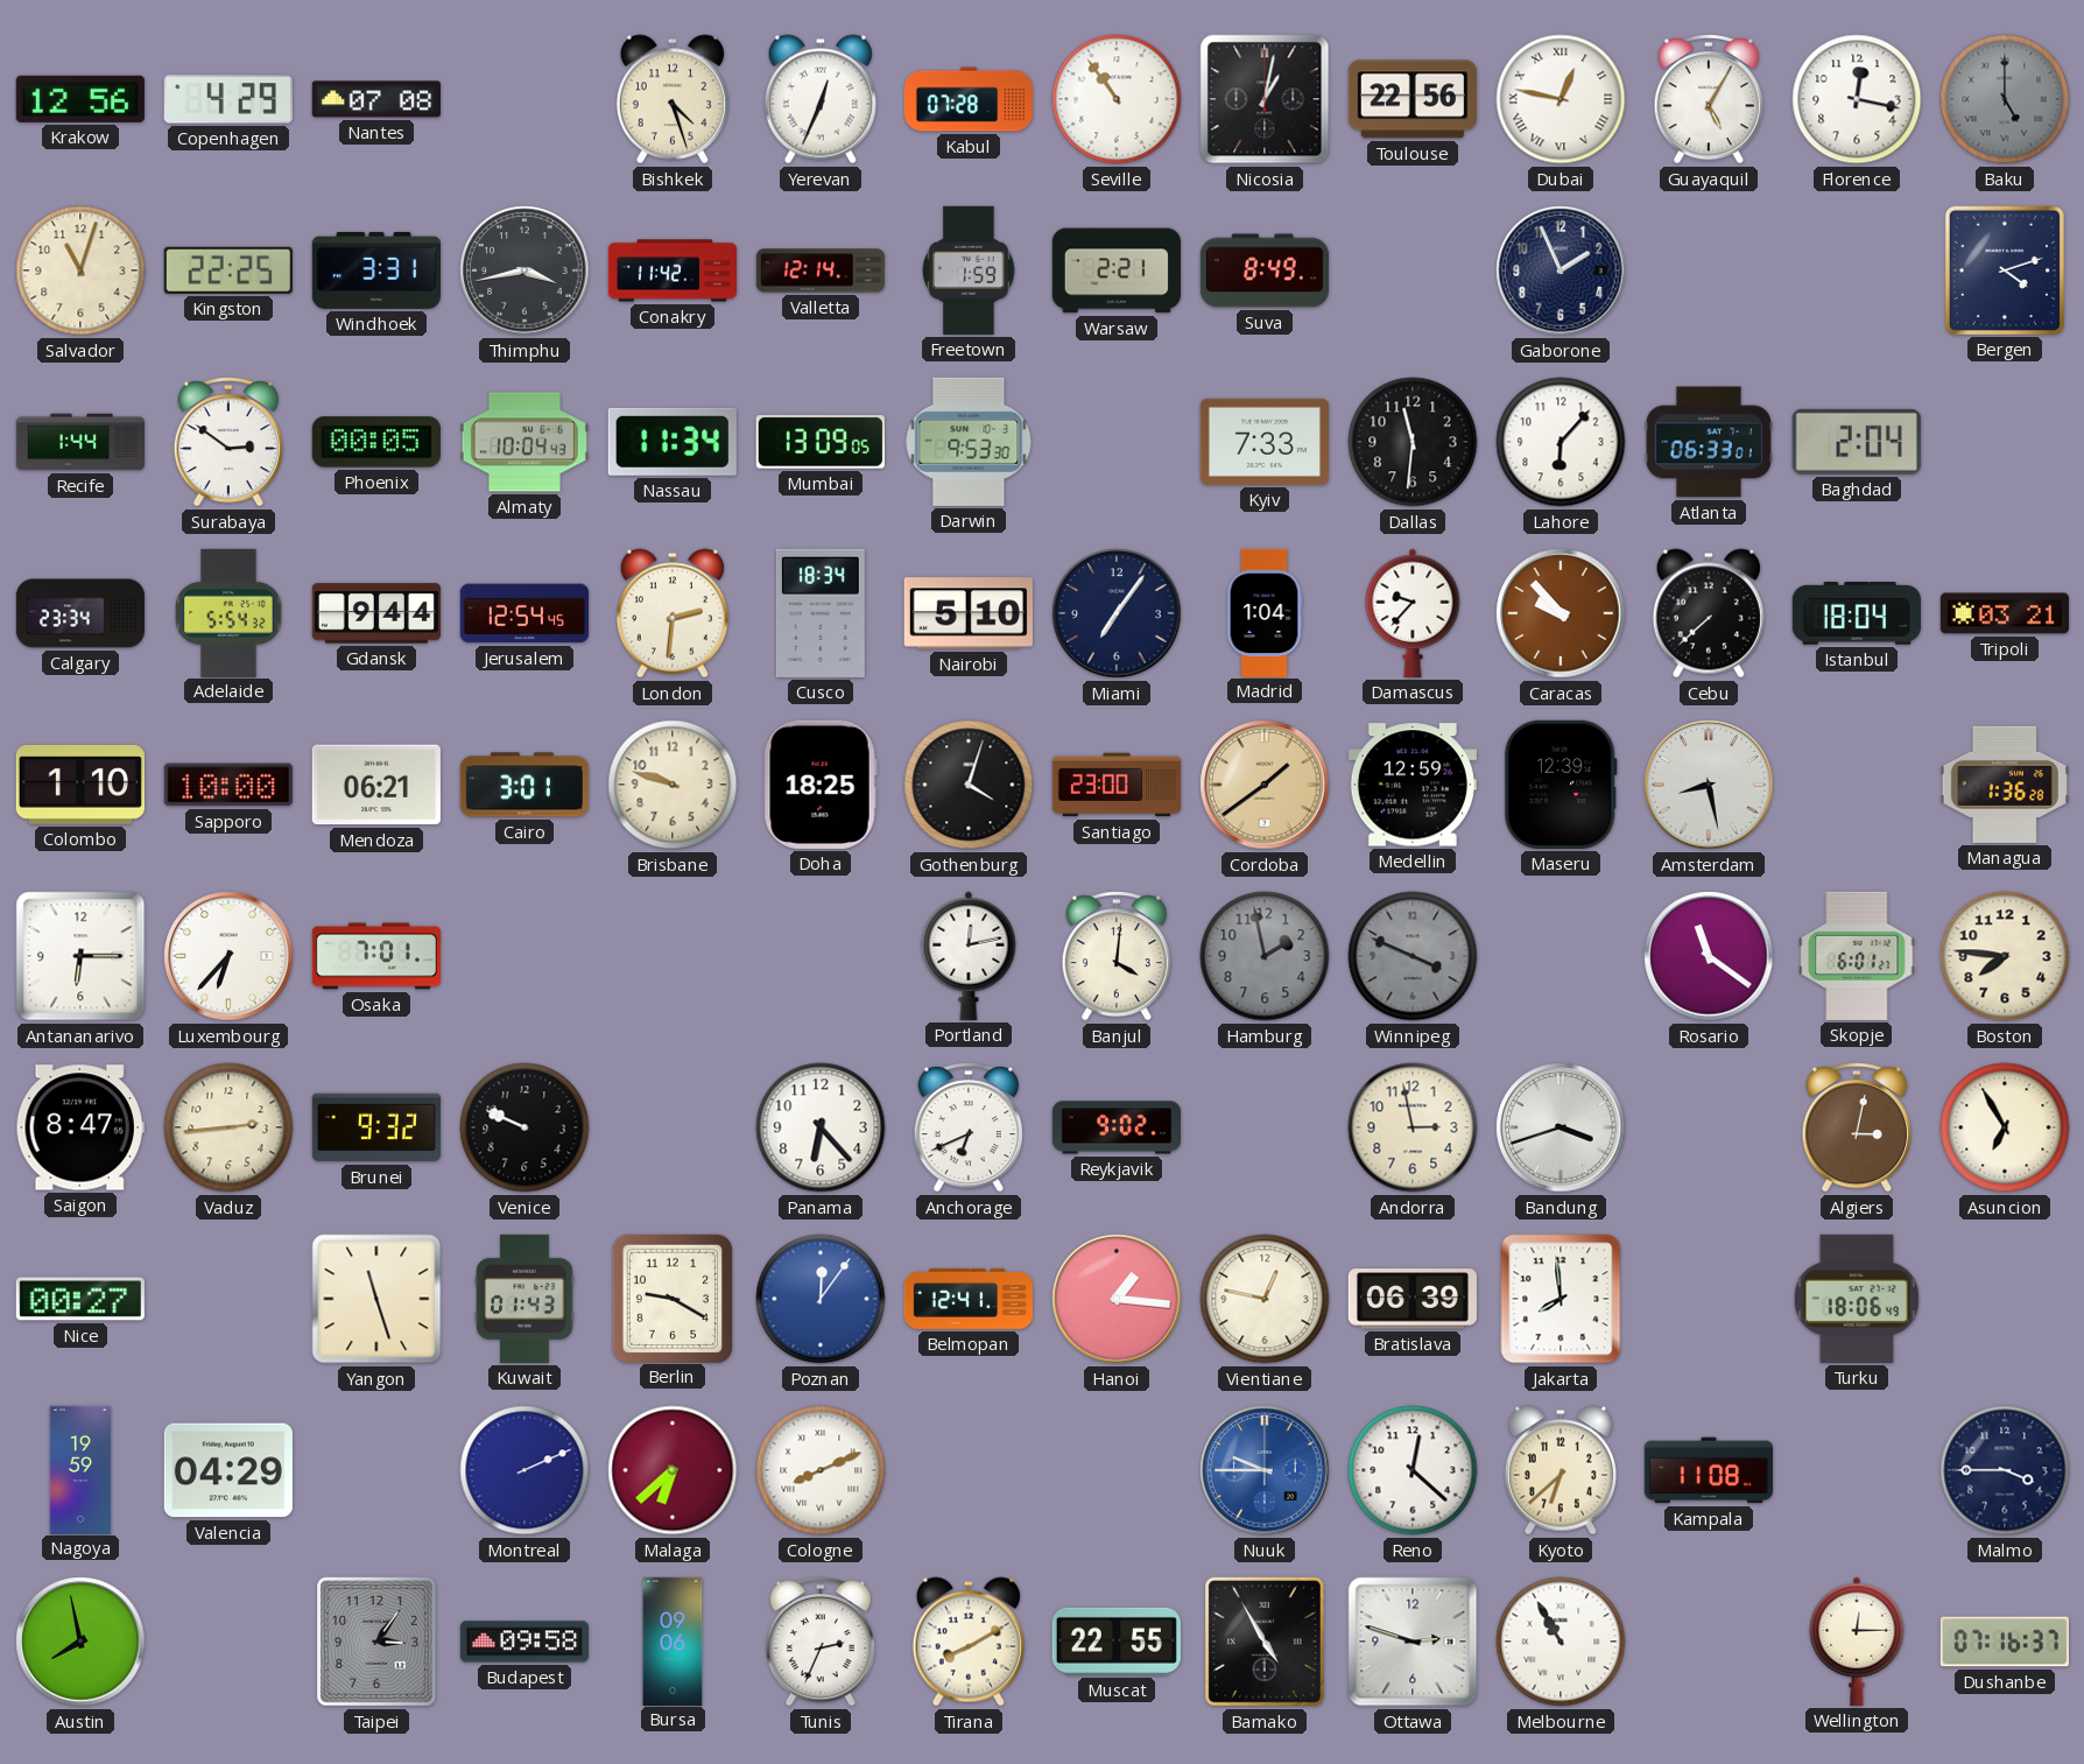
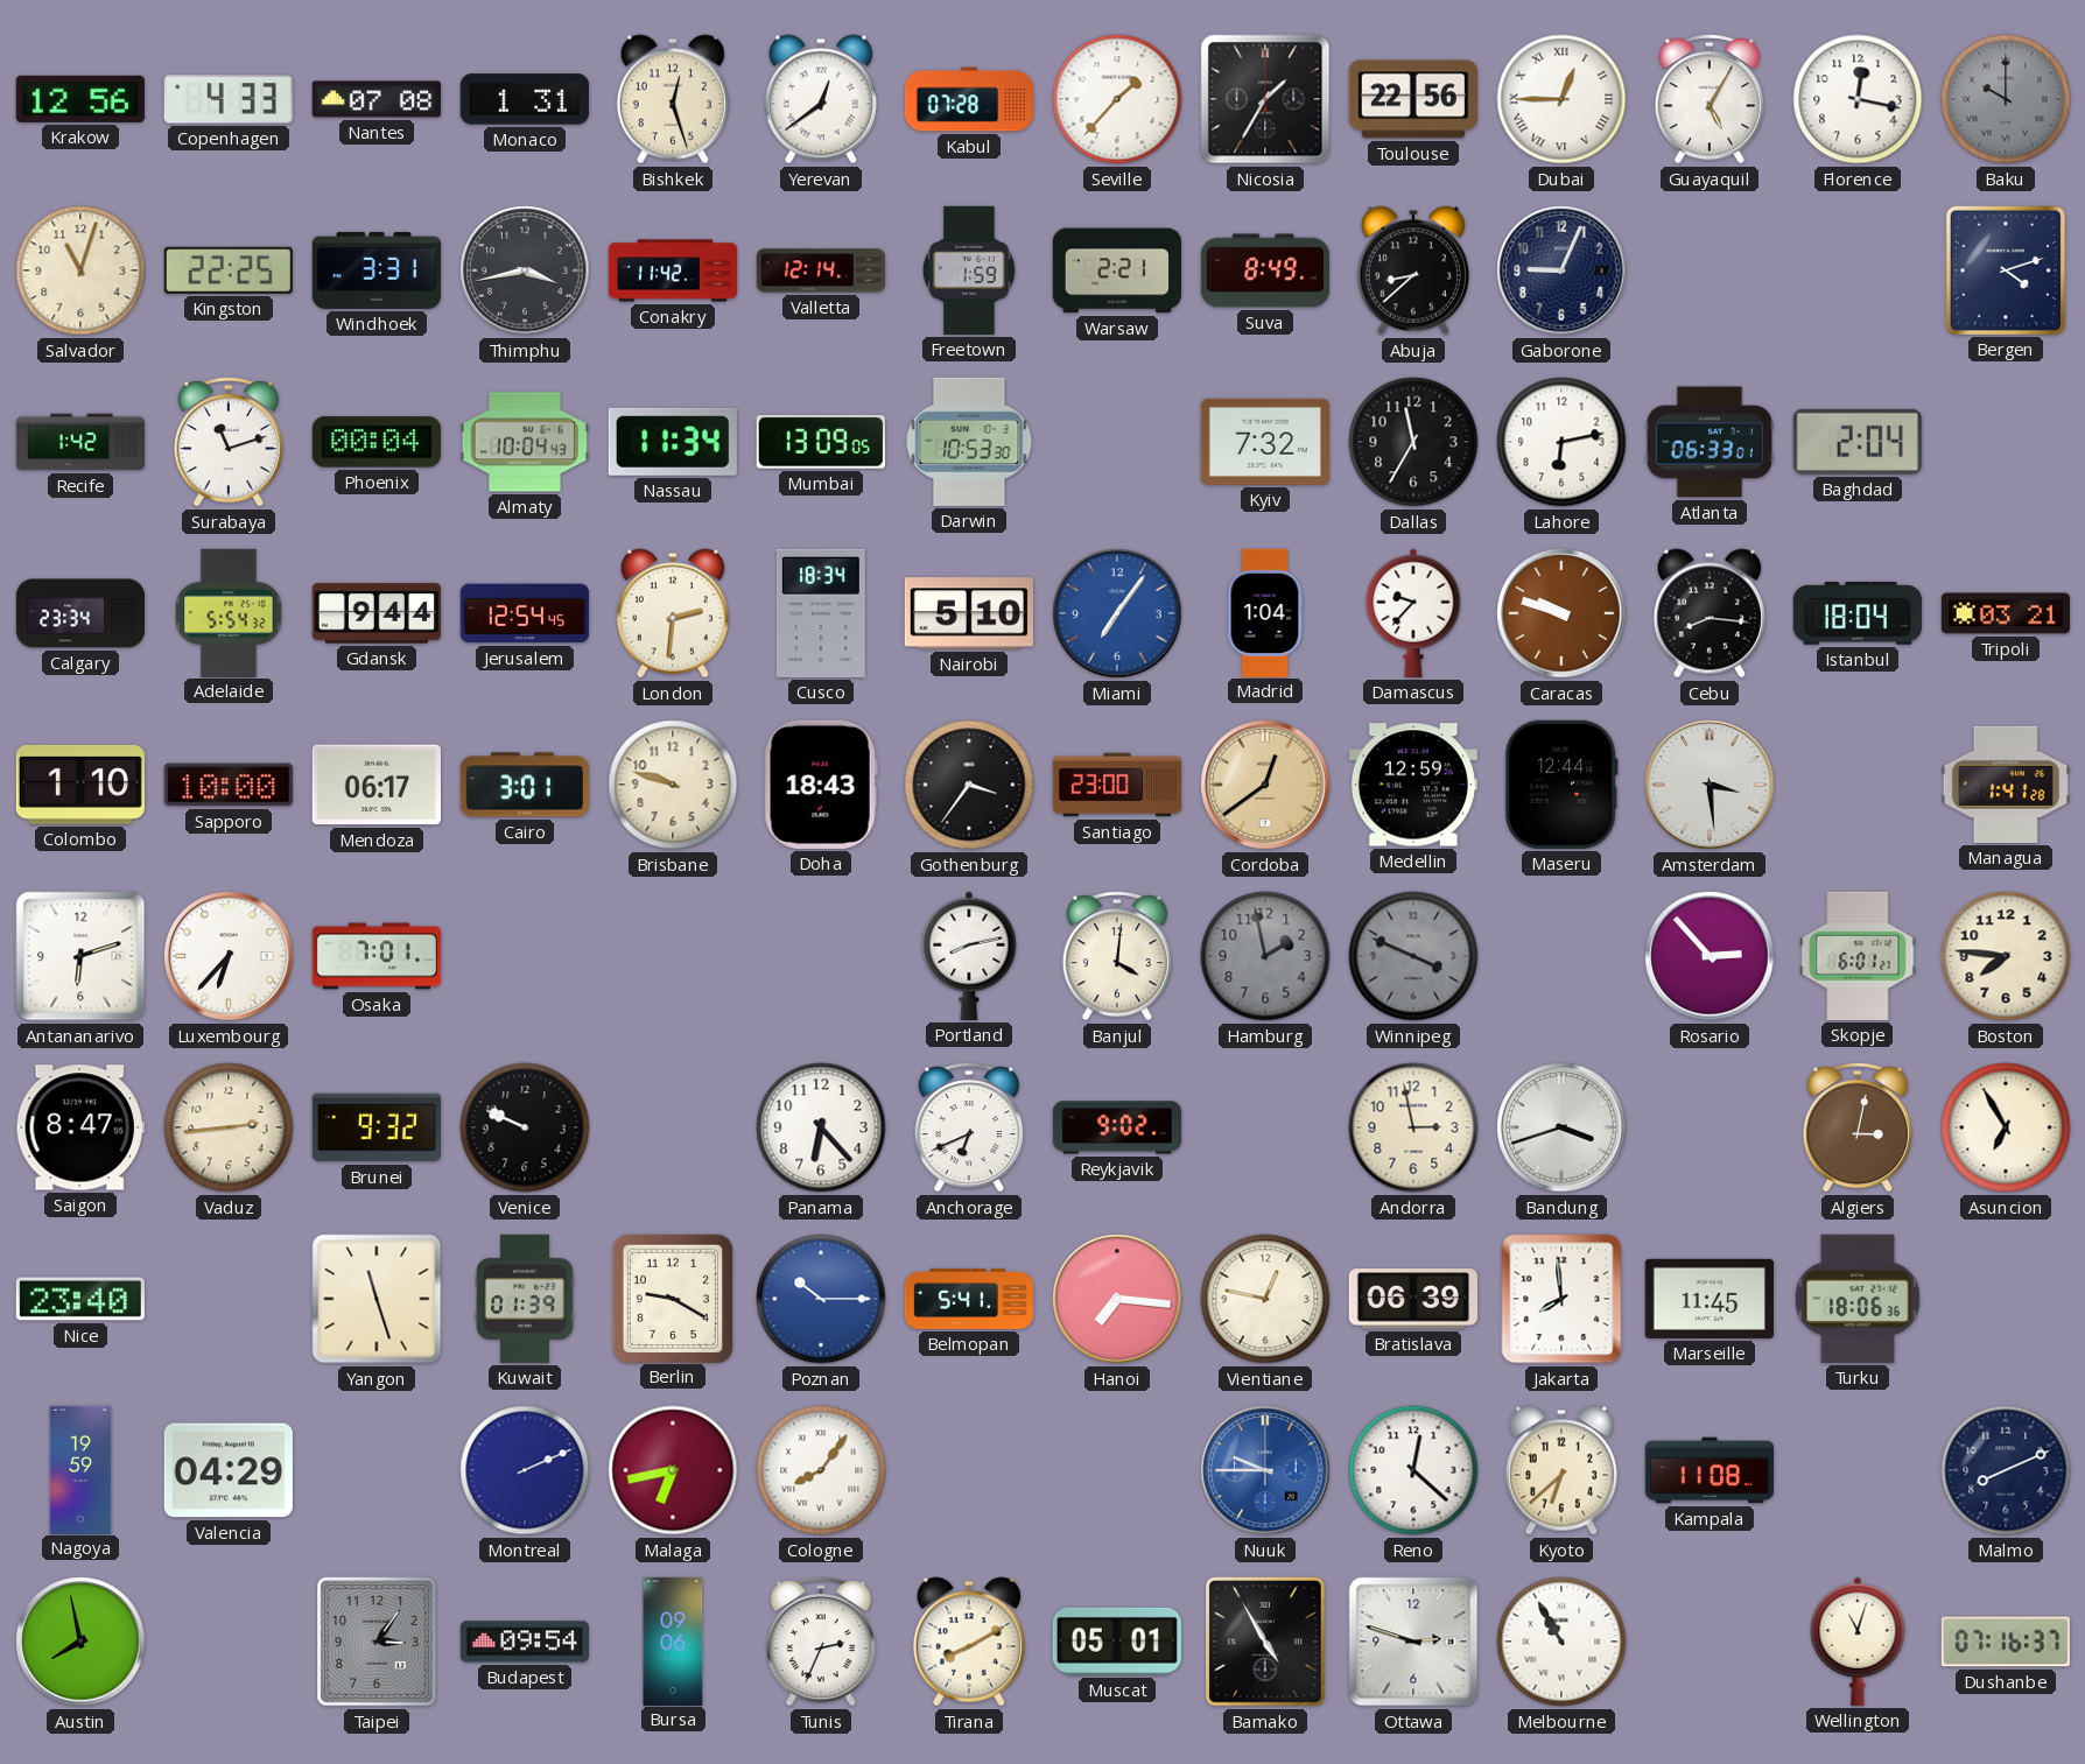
Copenhagen: 4:29 -> 4:33 (229, 99)
Monaco: none -> 1:31 (525, 99)
Bishkek: 4:27 -> 12:27 (673, 99)
Yerevan: 12:34 -> 12:39 (821, 99)
Seville: 10:54 -> 1:37 (1117, 99)
Nicosia: 1:02 -> 1:35 (1265, 99)
Dubai: 12:47 -> 12:45 (1561, 99)
Baku: 5:00 -> 10:00 (2006, 99)
Abuja: none -> 8:38 (1413, 270)
Gaborone: 1:56 -> 9:04 (1561, 270)
Recife: 1:44 -> 1:42 (79, 442)
Surabaya: 2:51 -> 11:12 (229, 443)
Phoenix: 00:05 -> 00:04 (377, 442)
Darwin: 9:53 -> 10:53 (969, 442)
Kyiv: 7:33 -> 7:32 (1265, 442)
Dallas: 11:31 -> 11:35 (1413, 442)
Lahore: 6:07 -> 6:13 (1561, 442)
Miami dial: navy -> blue (1117, 613)
Caracas: 9:53 -> 9:48 (1561, 613)
Cebu: 7:38 -> 8:16 (1710, 613)
Mendoza: 06:21 -> 06:17 (377, 785)
Doha: 18:25 -> 18:43 (821, 785)
Gothenburg: 4:03 -> 3:36 (969, 785)
Cordoba: 1:39 -> 12:39 (1265, 785)
Maseru: 12:39 -> 12:44 (1561, 785)
Amsterdam: 8:28 -> 3:29 (1710, 785)
Managua: 1:36 -> 1:41 (2006, 785)
Antananarivo: 6:15 -> 6:12 (80, 956)
Portland: 12:13 -> 8:13 (969, 956)
Rosario: 11:21 -> 2:53 (1710, 956)
Nice: 00:27 -> 23:40 (80, 1299)
Kuwait: 01:43 -> 01:39 (525, 1299)
Poznan: 12:06 -> 10:15 (821, 1299)
Belmopan: 12:41 -> 5:41 (968, 1299)
Hanoi: 1:16 -> 7:16 (1117, 1299)
Marseille: none -> 11:45 (1710, 1299)
Turku: 18:06:49 -> 18:06:36 (1858, 1299)
Malaga: 6:38 -> 6:43 (673, 1470)
Cologne: 8:11 -> 8:06 (821, 1470)
Malmo: 3:45 -> 8:11 (2006, 1470)
Budapest: 09:58 -> 09:54 (525, 1642)
Muscat: 22:55 -> 05:01 (1117, 1642)
Wellington: 12:15 -> 11:03 (1858, 1642)
